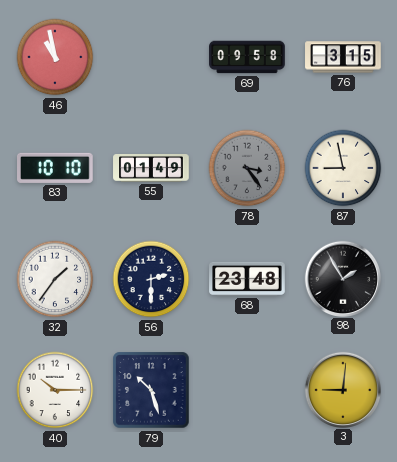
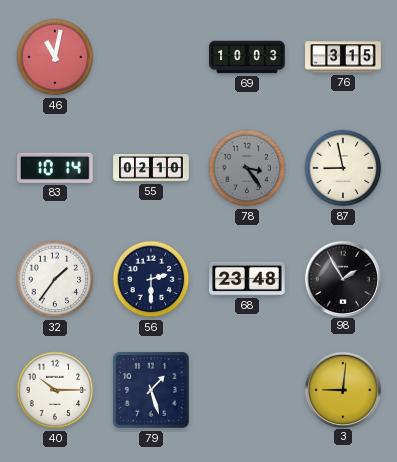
46: 10:58 -> 11:02 (55, 57)
69: 09:58 -> 10:03 (247, 57)
83: 10:10 -> 10:14 (56, 168)
55: 01:49 -> 02:10 (151, 169)
79: 10:27 -> 1:27 (151, 390)
